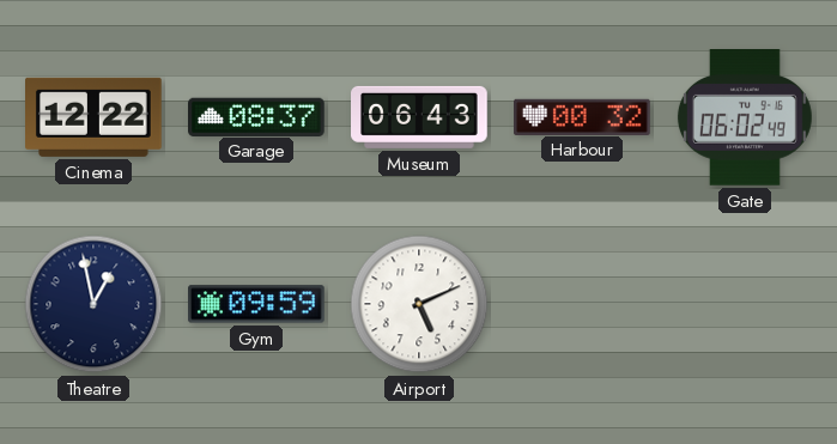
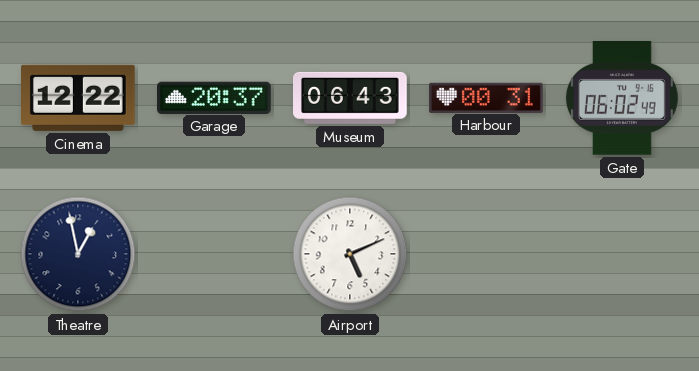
Garage: 08:37 -> 20:37 (215, 97)
Harbour: 00:32 -> 00:31 (486, 97)
Gym: 09:59 -> none (257, 304)
